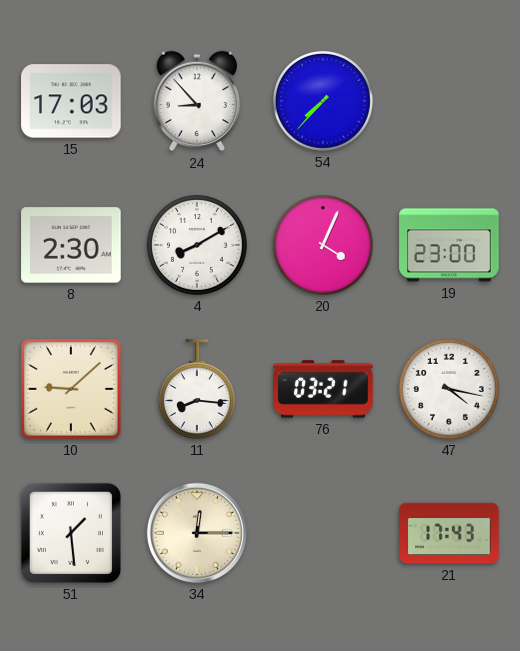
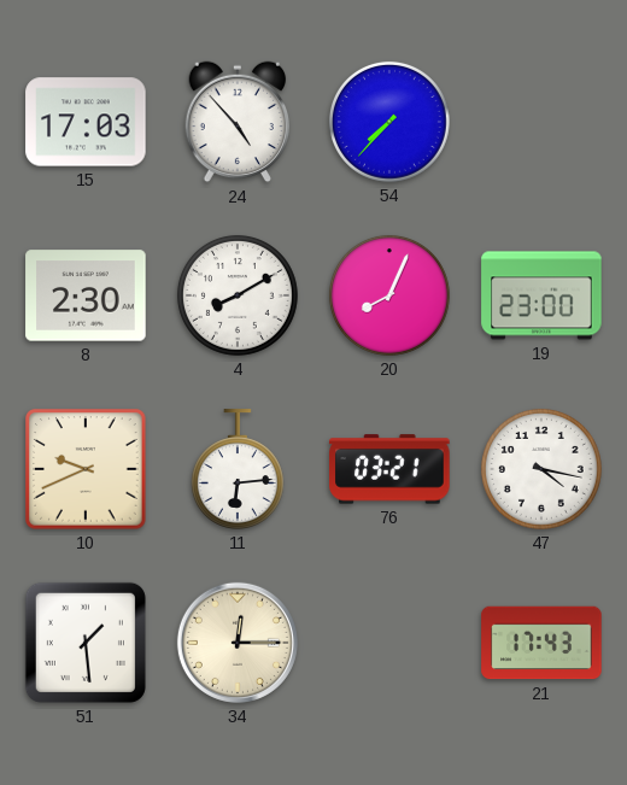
24: 8:53 -> 4:53 (238, 122)
20: 4:04 -> 8:04 (389, 295)
10: 9:08 -> 9:41 (86, 469)
11: 8:16 -> 6:14 (238, 469)
